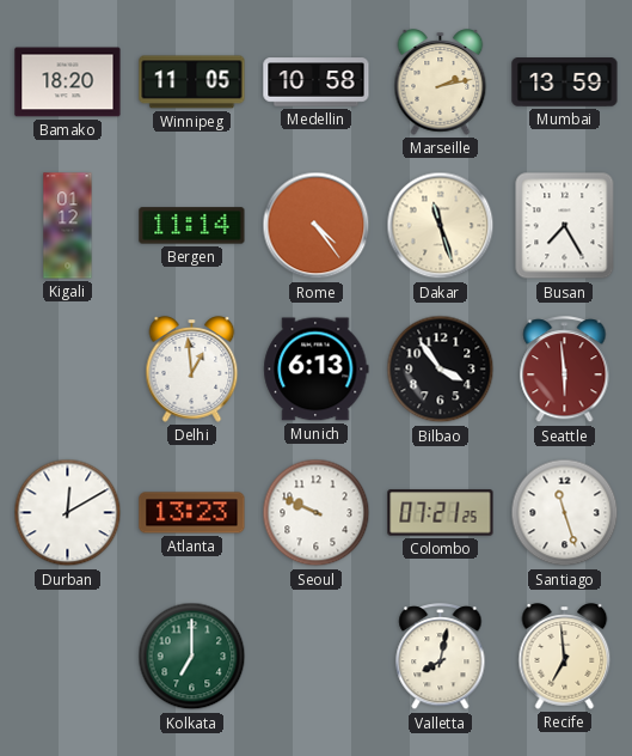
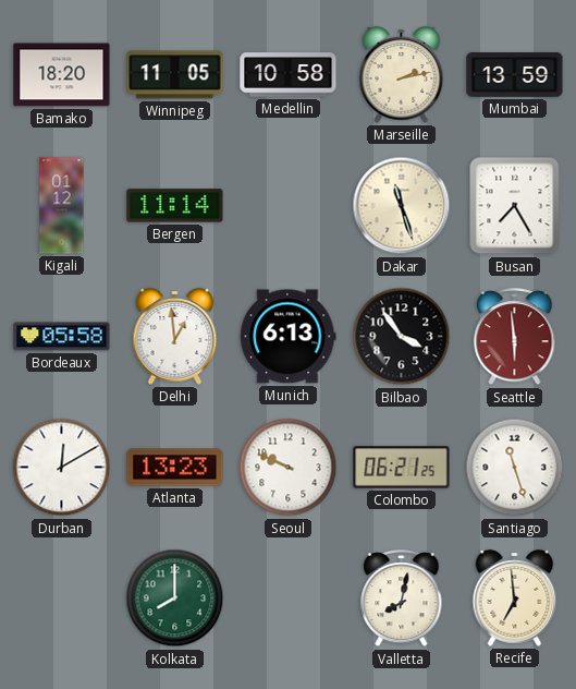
Rome: 4:24 -> none (317, 226)
Bordeaux: none -> 05:58 (62, 337)
Colombo: 07:21 -> 06:21 (402, 468)
Kolkata: 7:00 -> 8:00 (175, 599)
